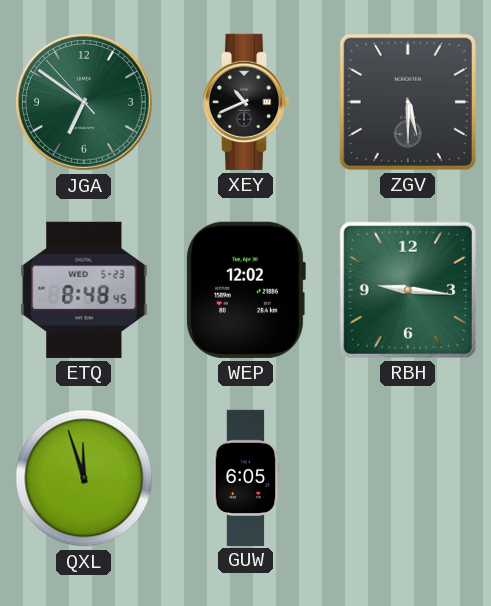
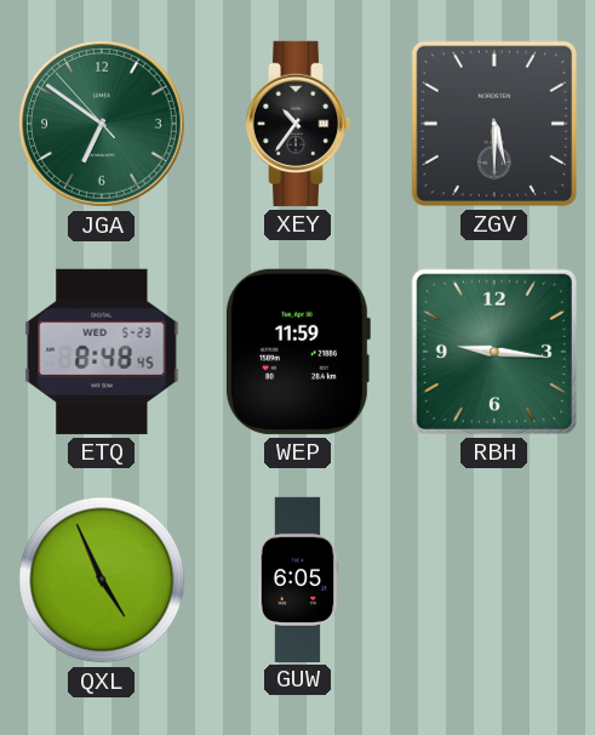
XEY: 10:41 -> 10:36 (298, 124)
WEP: 12:02 -> 11:59 (297, 352)
QXL: 11:57 -> 4:56 (102, 580)
